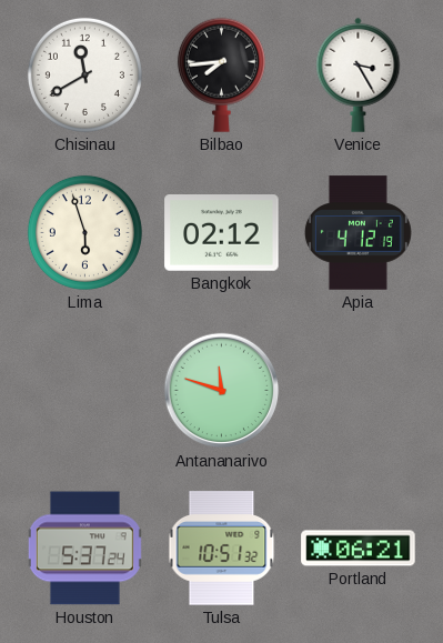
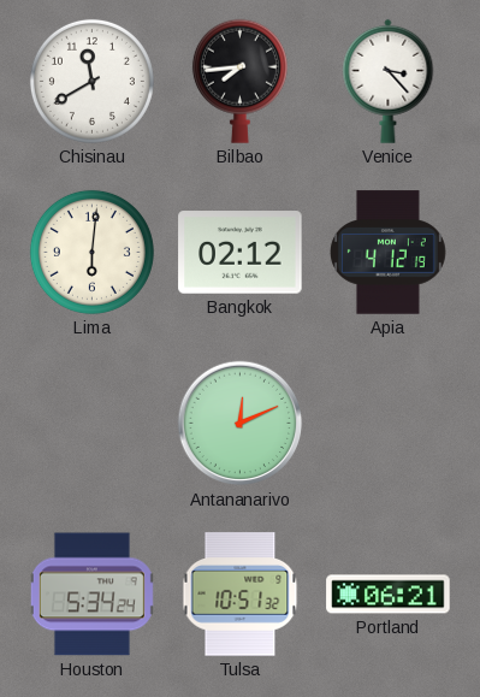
Venice: 3:25 -> 3:23 (389, 81)
Lima: 5:57 -> 6:01 (91, 252)
Antananarivo: 11:48 -> 12:11 (241, 424)
Houston: 5:37 -> 5:34 (91, 595)
